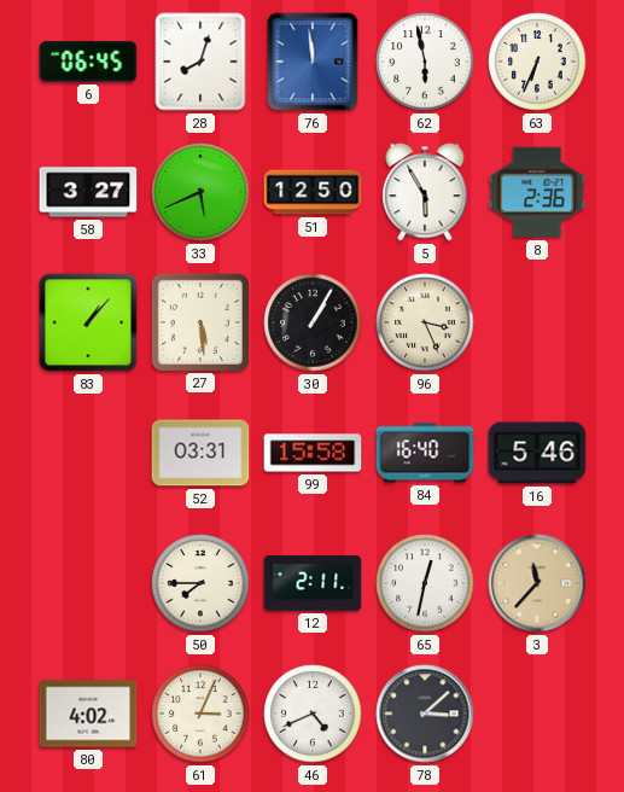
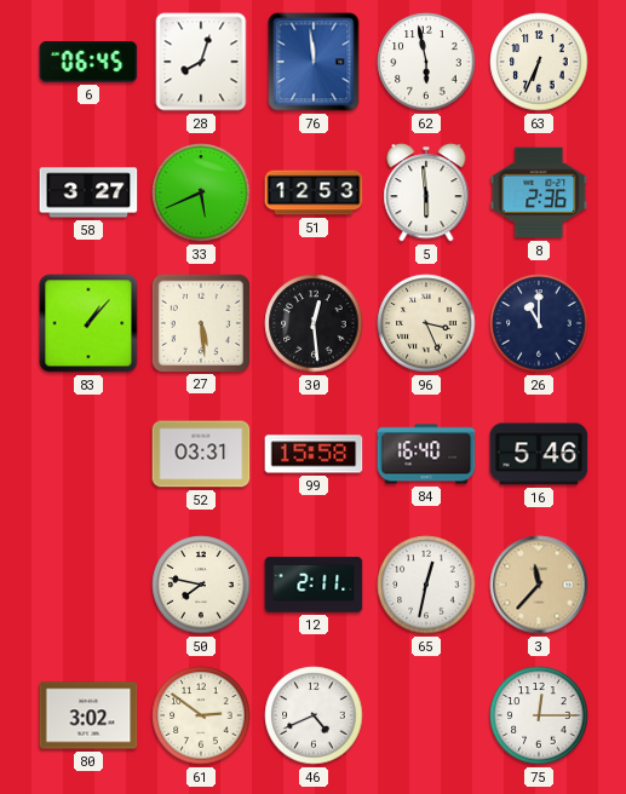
51: 12:50 -> 12:53 (314, 192)
5: 5:55 -> 5:59 (426, 192)
30: 1:05 -> 12:29 (314, 323)
26: none -> 11:00 (539, 323)
50: 7:45 -> 7:47 (201, 585)
80: 4:02 -> 3:02 (88, 715)
61: 3:04 -> 2:51 (201, 715)
78: 3:08 -> none (425, 714)
75: none -> 12:15 (539, 715)
